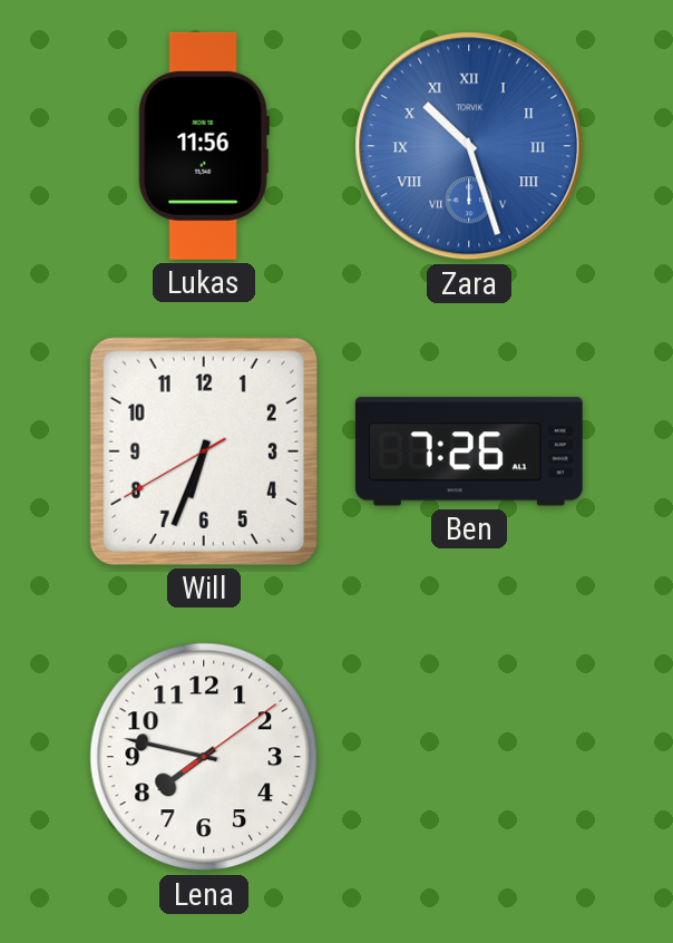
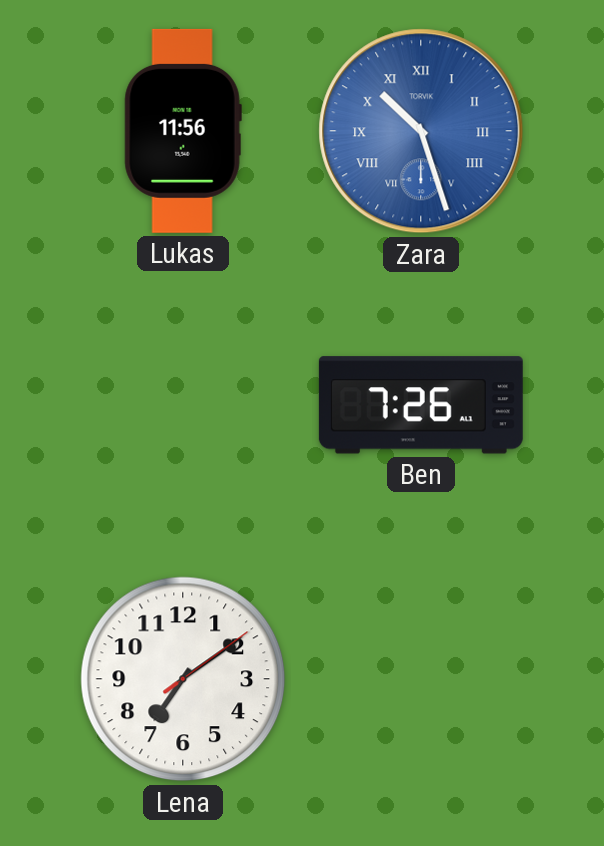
Will: 6:33 -> none (204, 451)
Lena: 7:47 -> 7:09 (183, 679)
